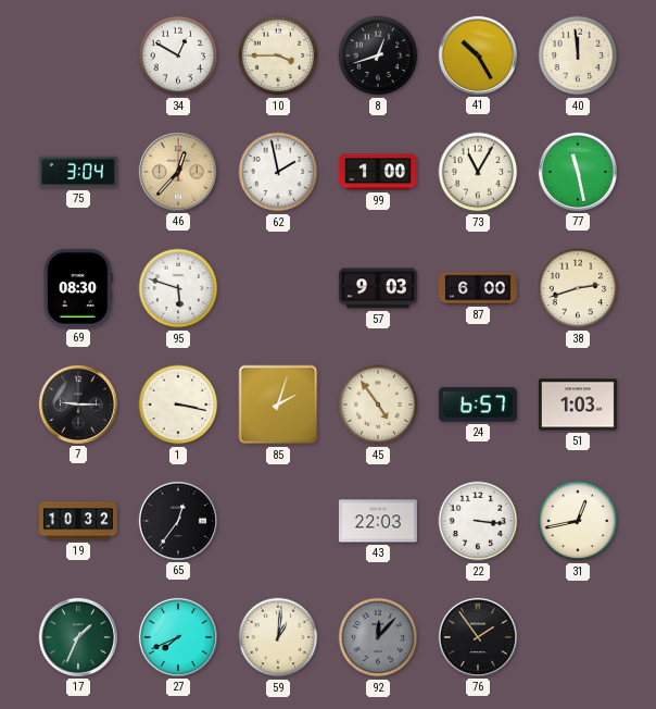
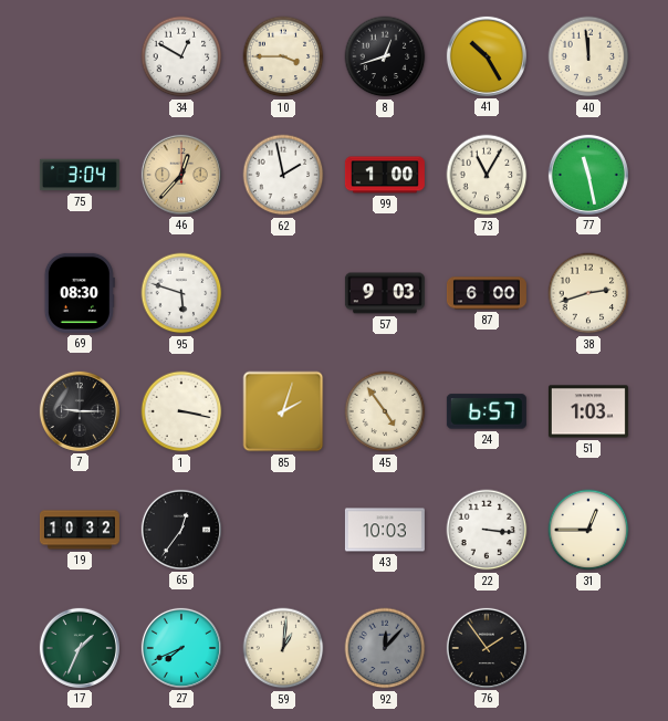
43: 22:03 -> 10:03 (385, 530)
31: 12:43 -> 12:45 (588, 530)
